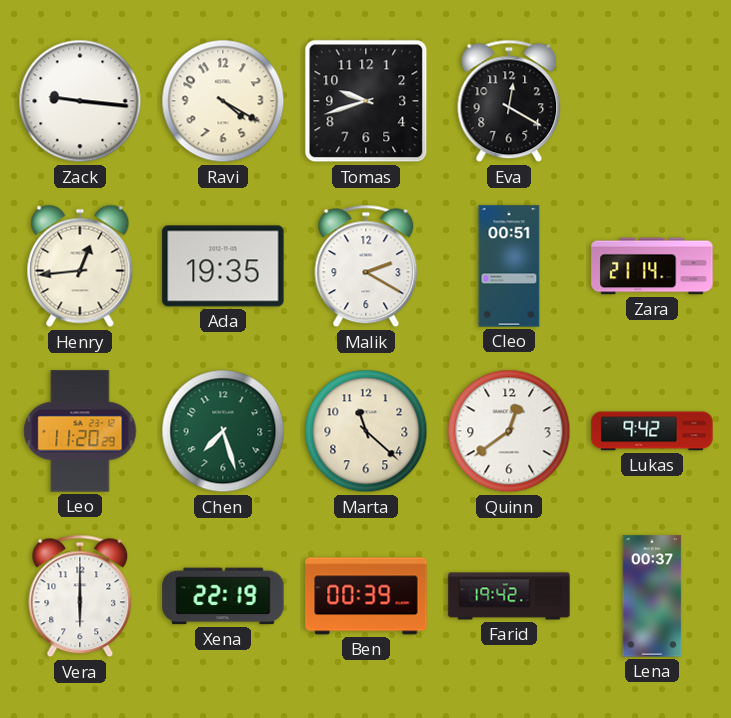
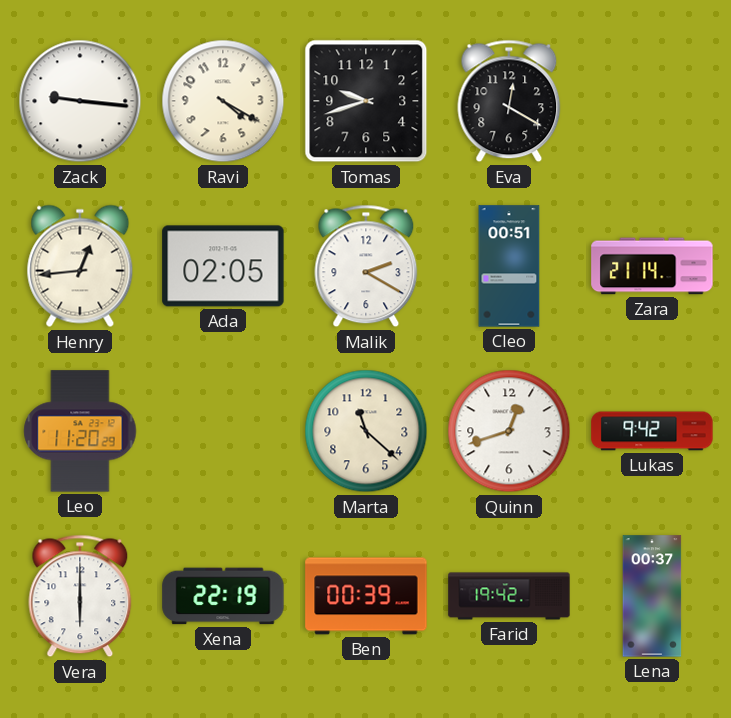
Ada: 19:35 -> 02:05 (223, 266)
Chen: 7:27 -> none (223, 431)
Quinn: 12:39 -> 12:42 (509, 431)
